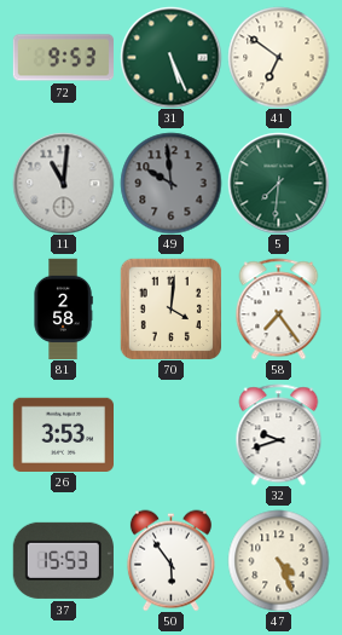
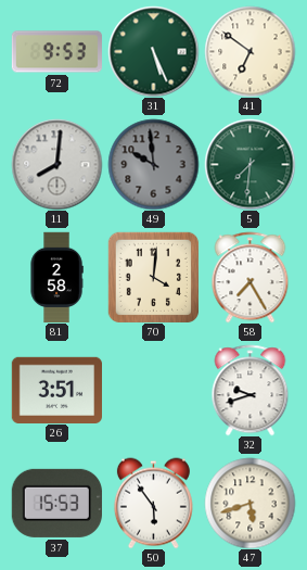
11: 11:01 -> 8:01 (56, 164)
58: 7:24 -> 7:25 (251, 277)
26: 3:53 -> 3:51 (56, 390)
47: 4:26 -> 5:42 (250, 503)
